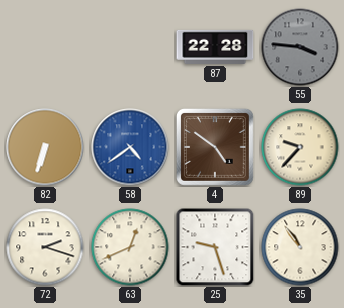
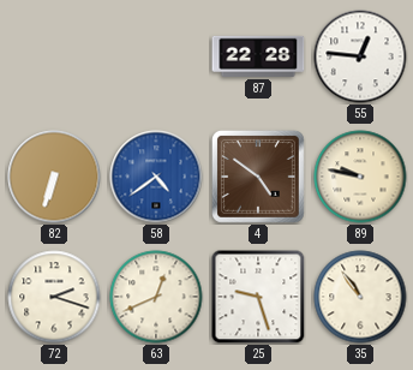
55: 3:46 -> 12:46 (360, 56)
55 dial: grey -> white (360, 56)
89: 9:37 -> 9:47 (360, 177)
